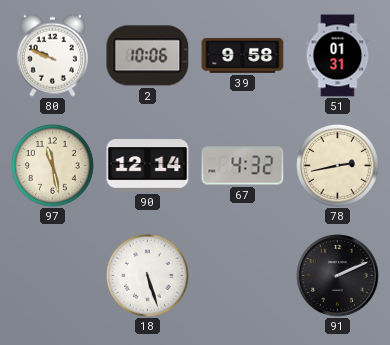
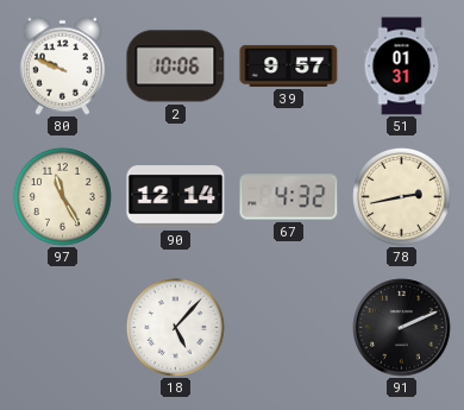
39: 9:58 -> 9:57 (289, 65)
97: 11:28 -> 11:25 (62, 196)
18: 5:27 -> 5:07 (175, 327)
